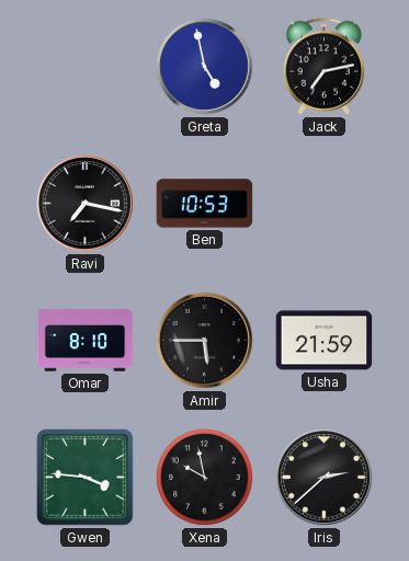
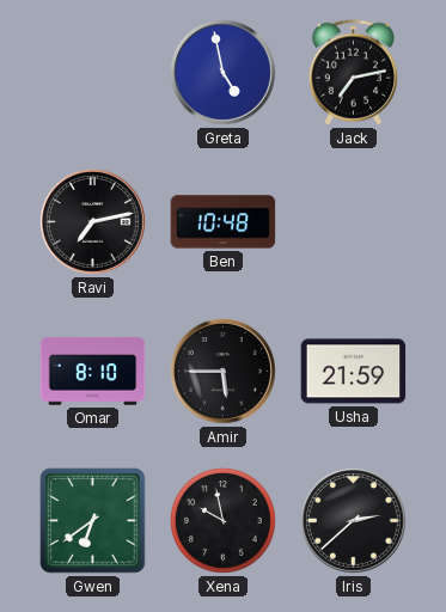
Ravi: 7:17 -> 7:13 (93, 222)
Ben: 10:53 -> 10:48 (224, 222)
Gwen: 3:46 -> 6:39 (93, 521)
